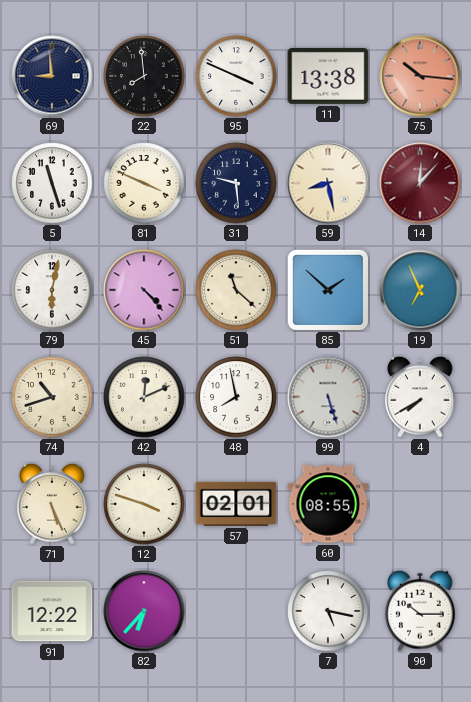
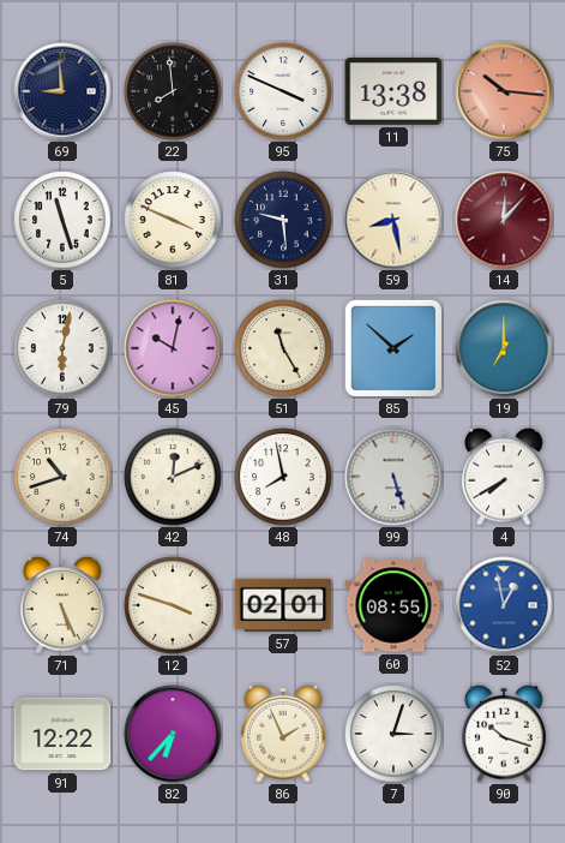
45: 4:23 -> 10:02 (173, 348)
51: 11:22 -> 11:25 (283, 348)
19: 6:56 -> 7:00 (504, 348)
52: none -> 12:58 (504, 605)
86: none -> 1:56 (283, 734)
7: 5:17 -> 3:03 (393, 734)
90: 10:15 -> 10:18 (504, 734)
